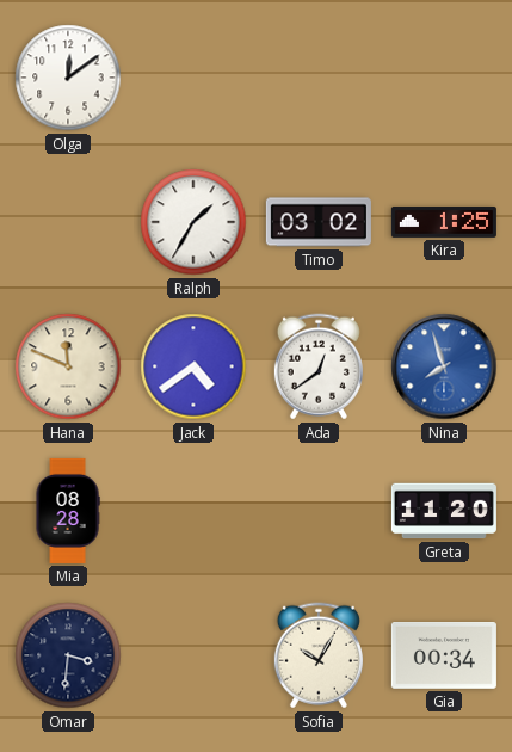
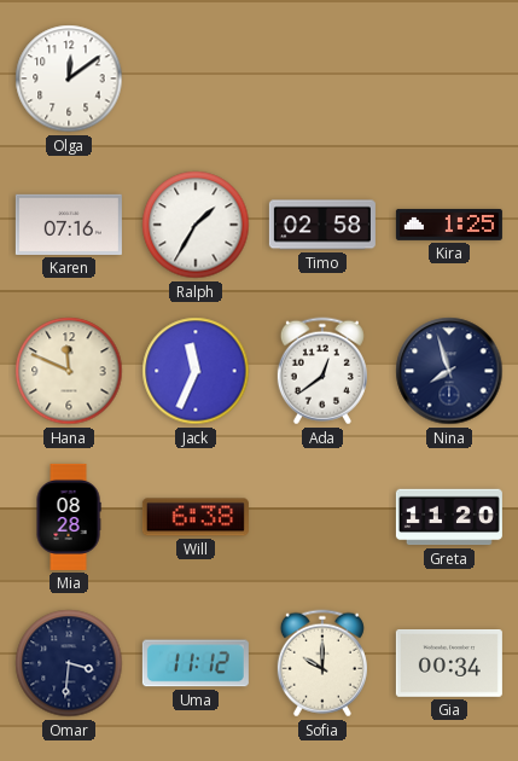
Karen: none -> 07:16 (69, 225)
Timo: 03:02 -> 02:58 (322, 225)
Jack: 4:39 -> 11:34 (196, 371)
Nina dial: blue -> navy (449, 371)
Will: none -> 6:38 (196, 517)
Uma: none -> 11:12 (196, 663)
Sofia: 10:05 -> 10:00 (322, 663)
